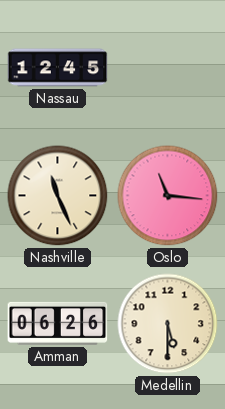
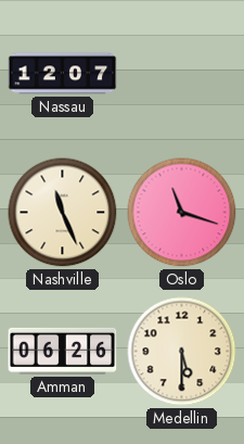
Nassau: 12:45 -> 12:07 (63, 74)
Oslo: 11:16 -> 11:18 (182, 213)
